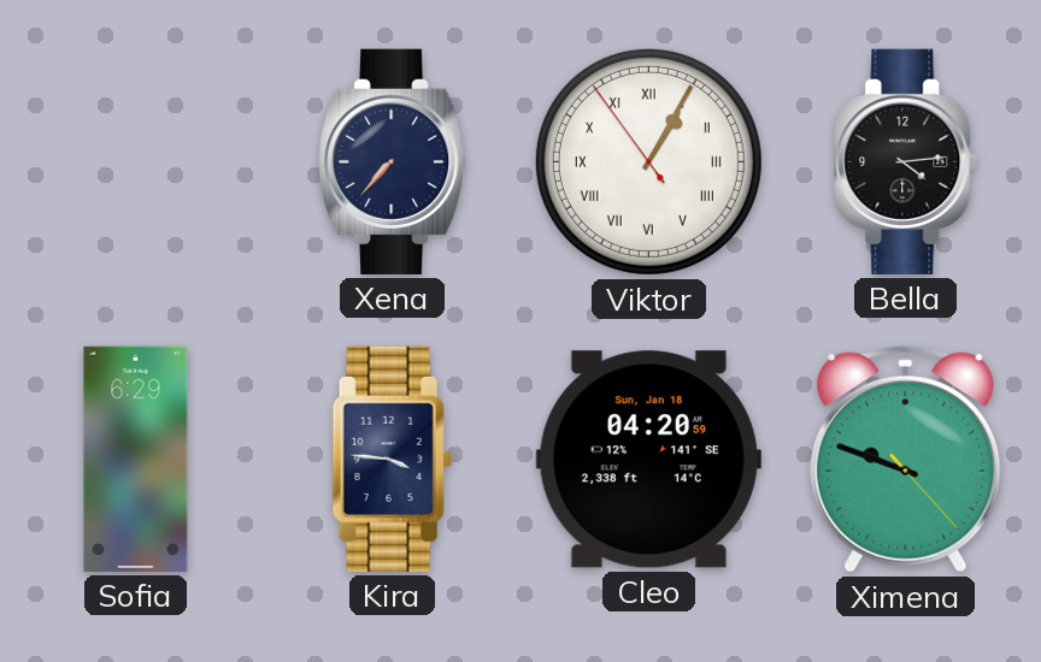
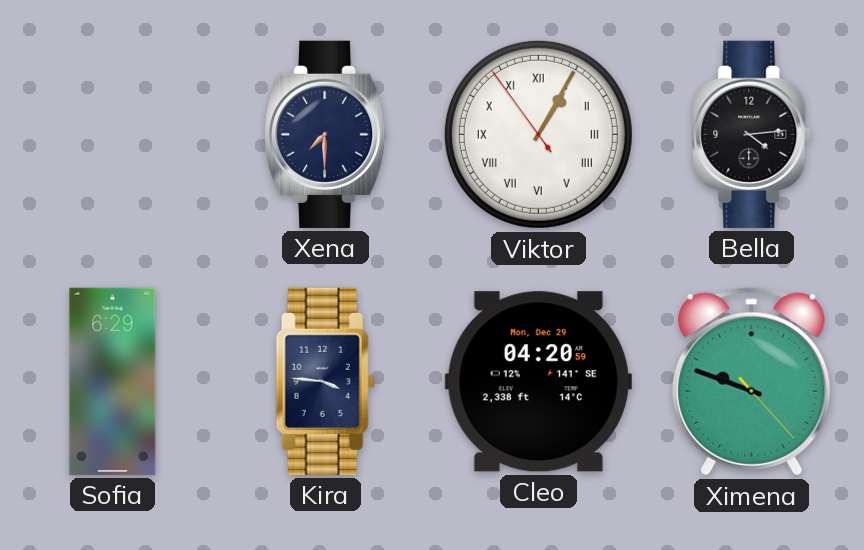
Xena: 7:37 -> 7:30 (326, 134)
Cleo date: Sun, Jan 18 -> Mon, Dec 29 (538, 382)
